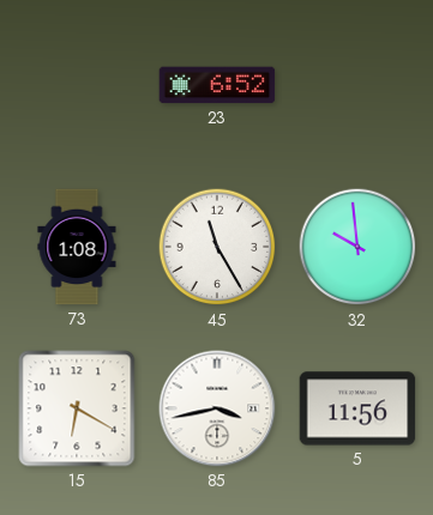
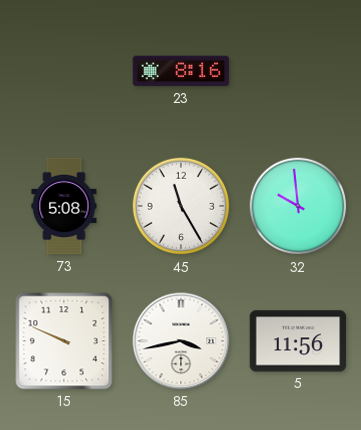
23: 6:52 -> 8:16 (181, 71)
73: 1:08 -> 5:08 (64, 206)
15: 6:20 -> 9:49 (64, 341)
